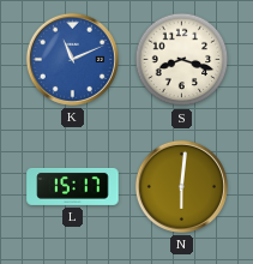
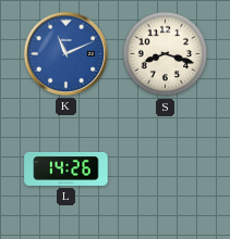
L: 15:17 -> 14:26 (66, 168)
N: 6:01 -> none (181, 186)
